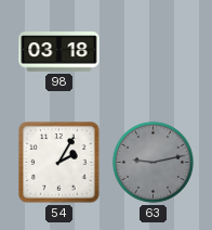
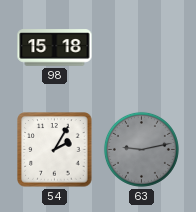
98: 03:18 -> 15:18 (55, 48)
